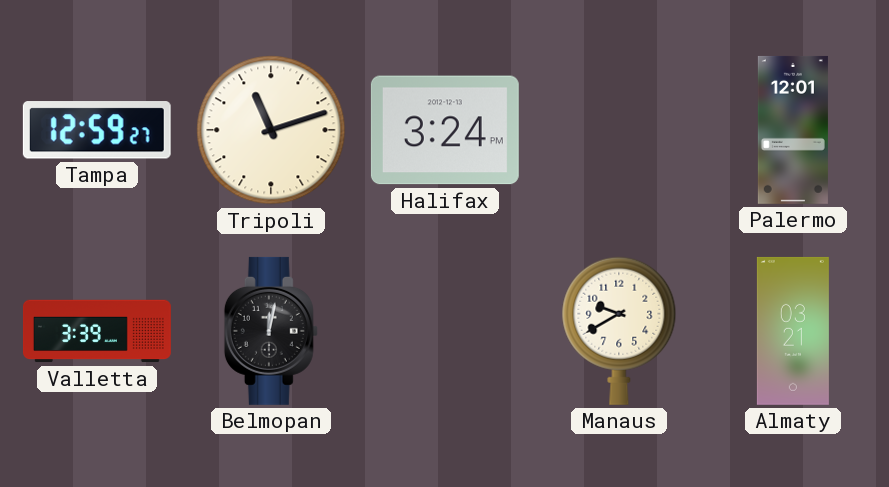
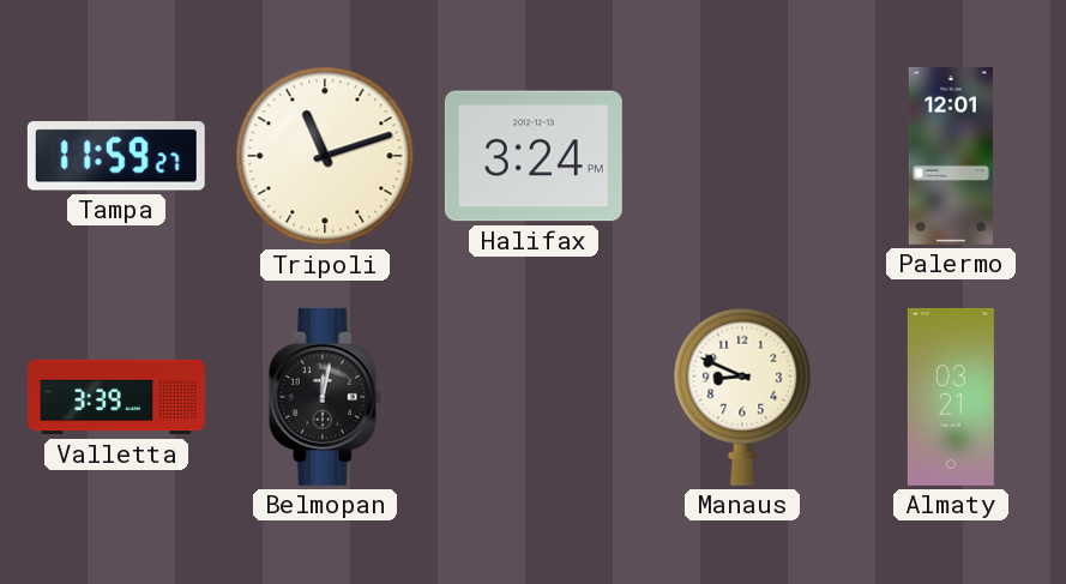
Tampa: 12:59 -> 11:59 (116, 156)
Manaus: 9:40 -> 8:49 (742, 397)
